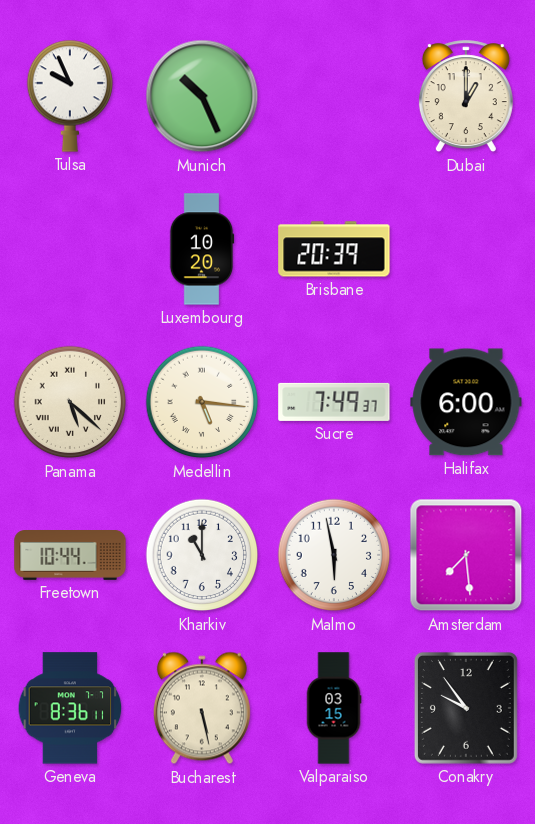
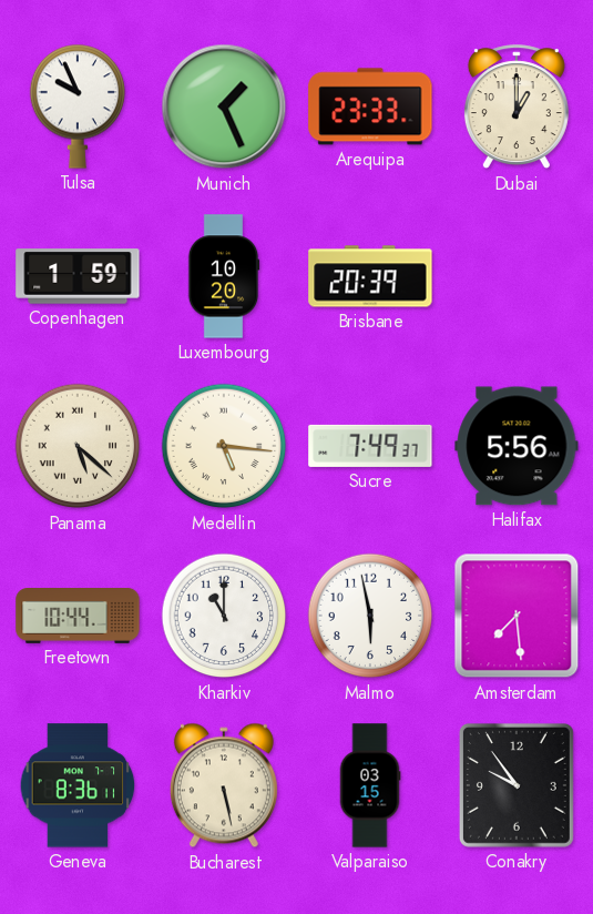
Munich: 10:26 -> 1:26 (224, 106)
Arequipa: none -> 23:33 (370, 106)
Copenhagen: none -> 1:59 (78, 276)
Halifax: 6:00 -> 5:56 (517, 446)
